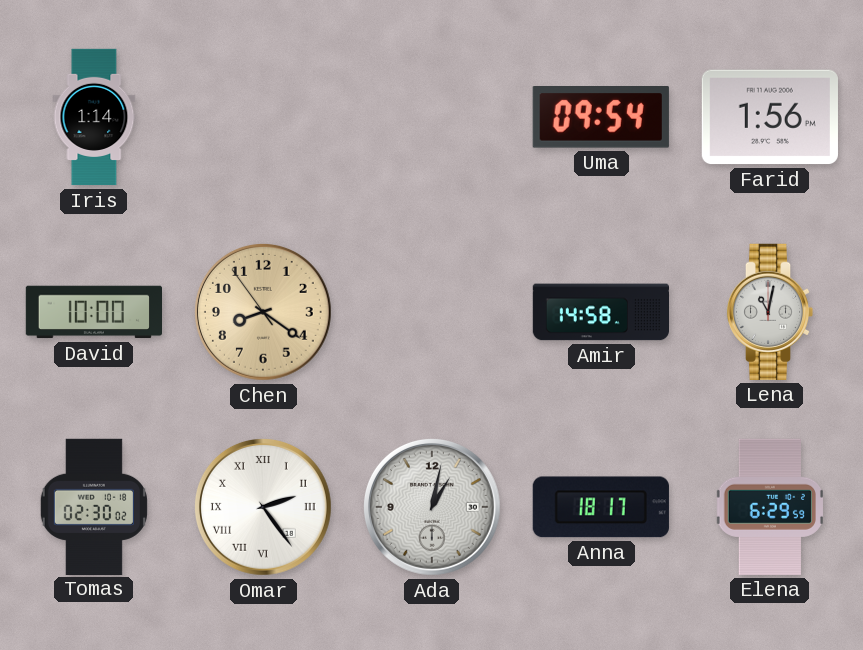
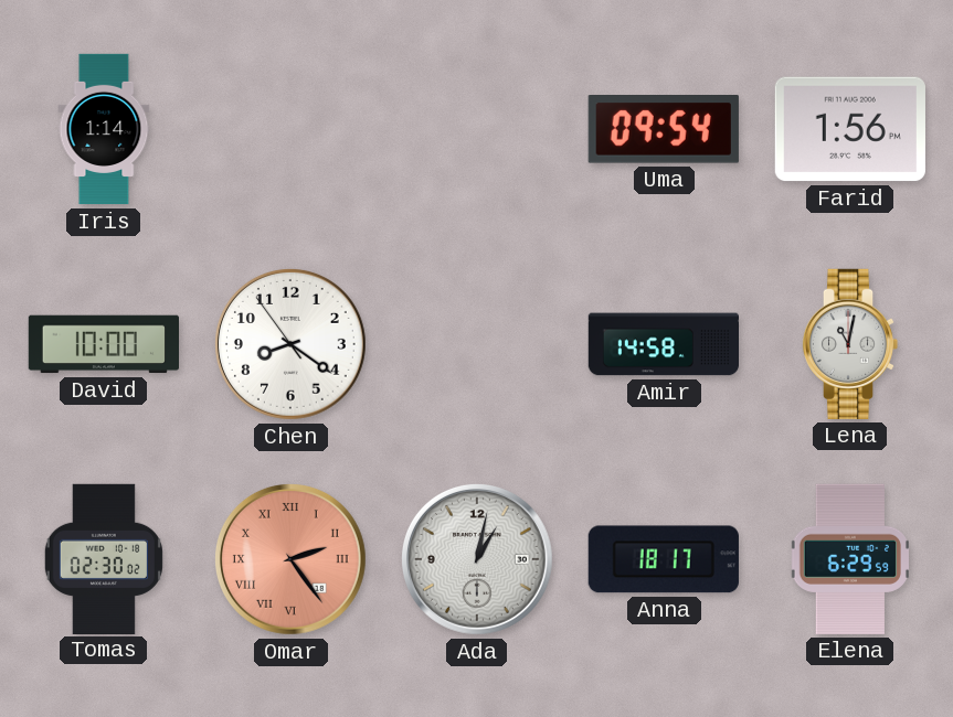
Chen dial: champagne -> white (290, 344)
Omar dial: white -> salmon (290, 559)
